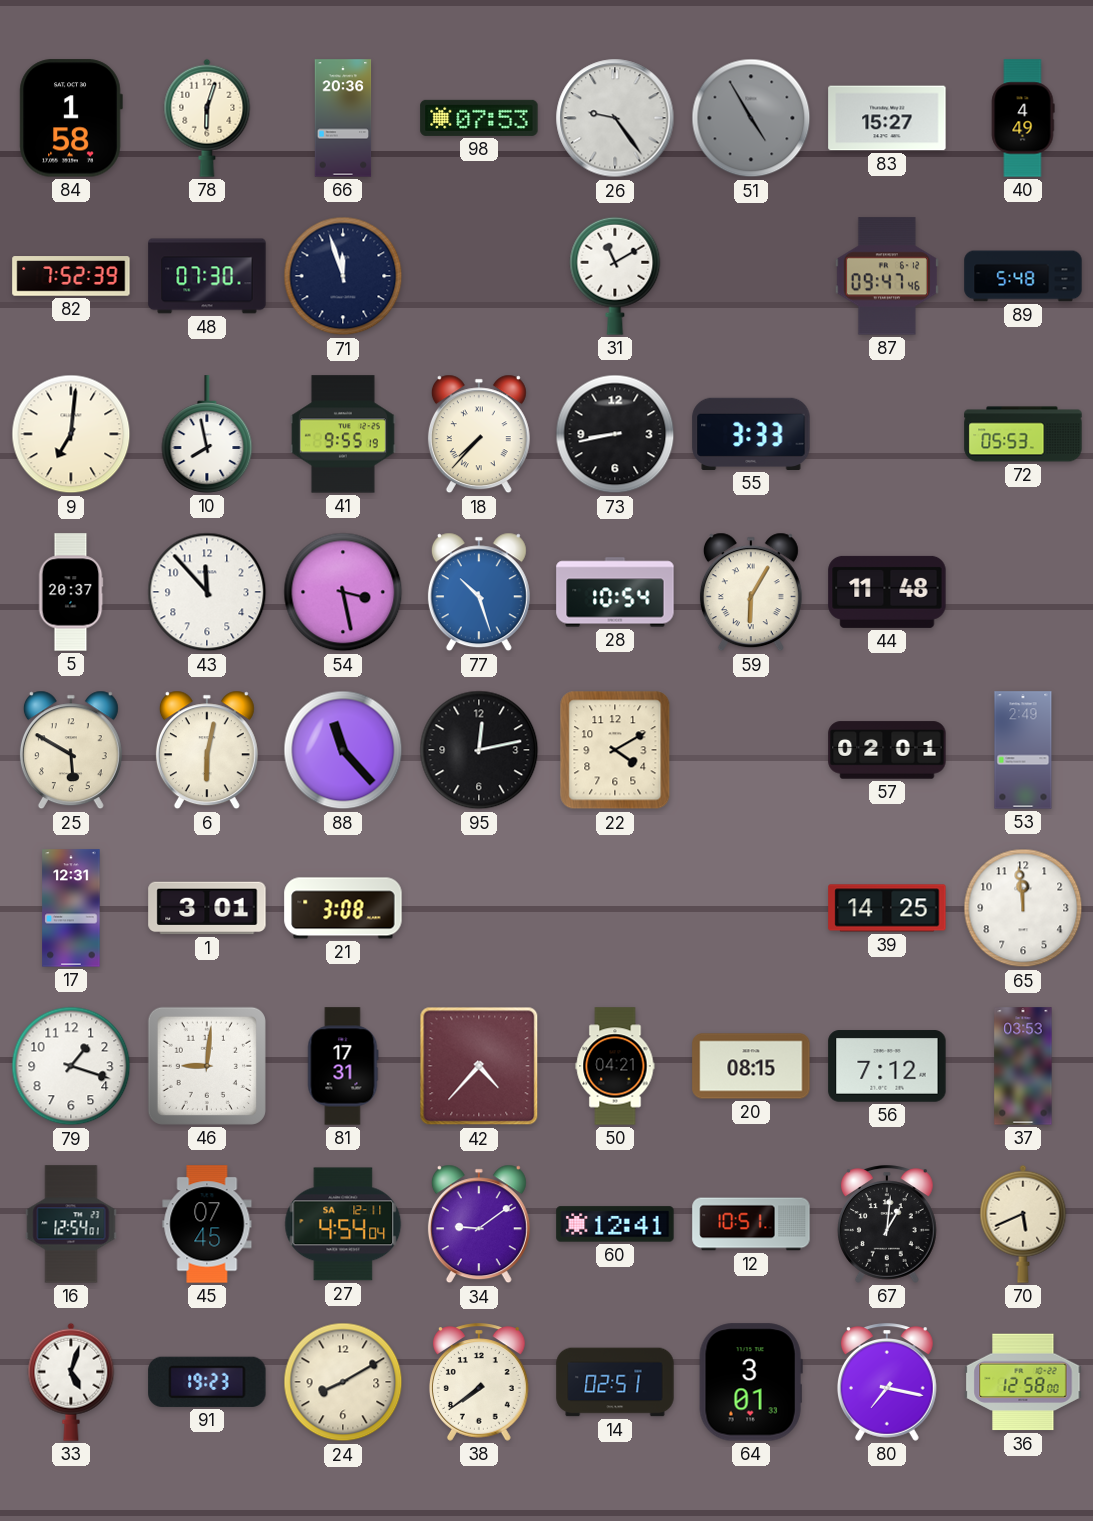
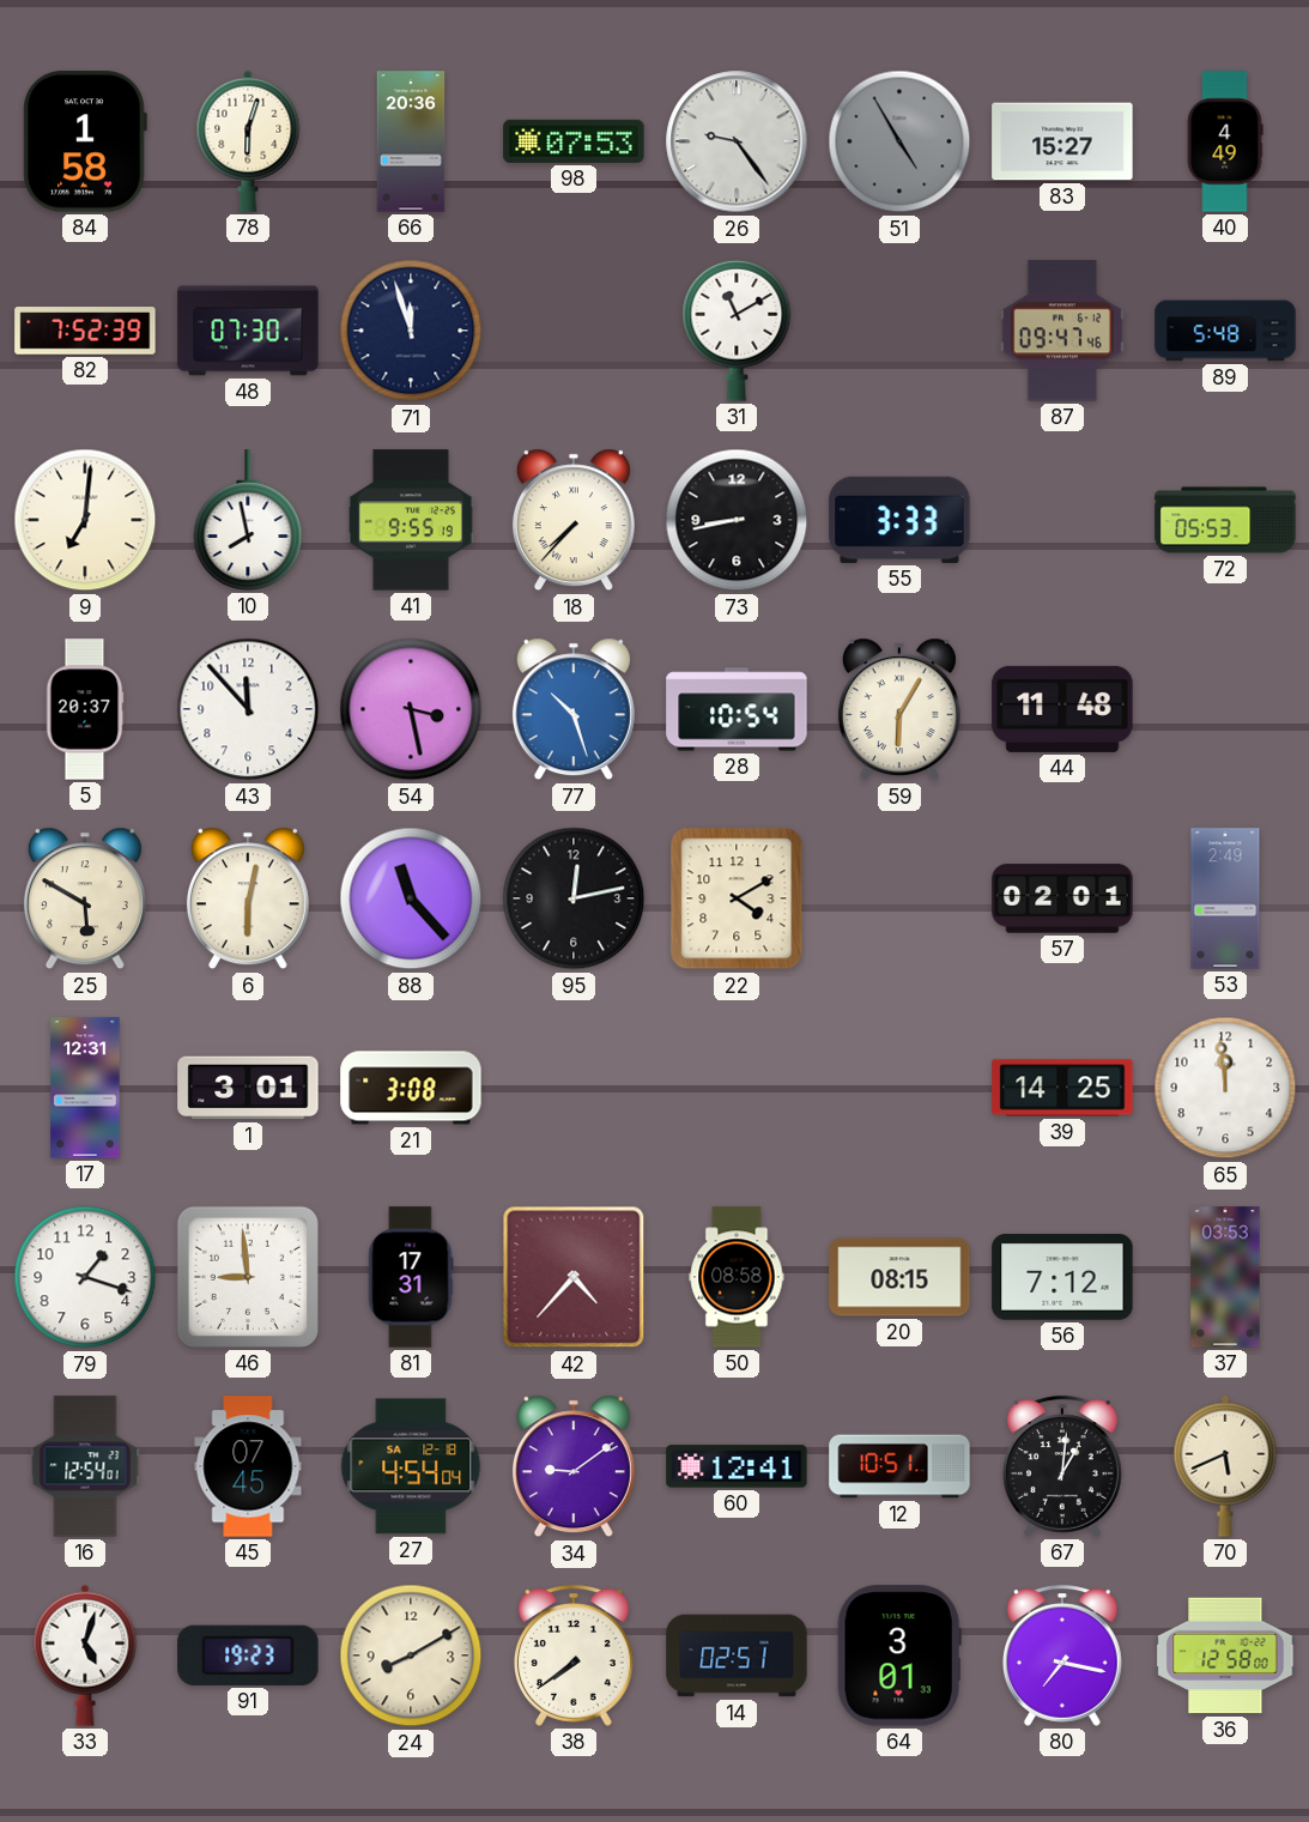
46: 9:01 -> 8:59 (248, 1277)
50: 04:21 -> 08:58 (737, 1277)
27 date: SA 12-11 -> SA 12-18 (411, 1466)
